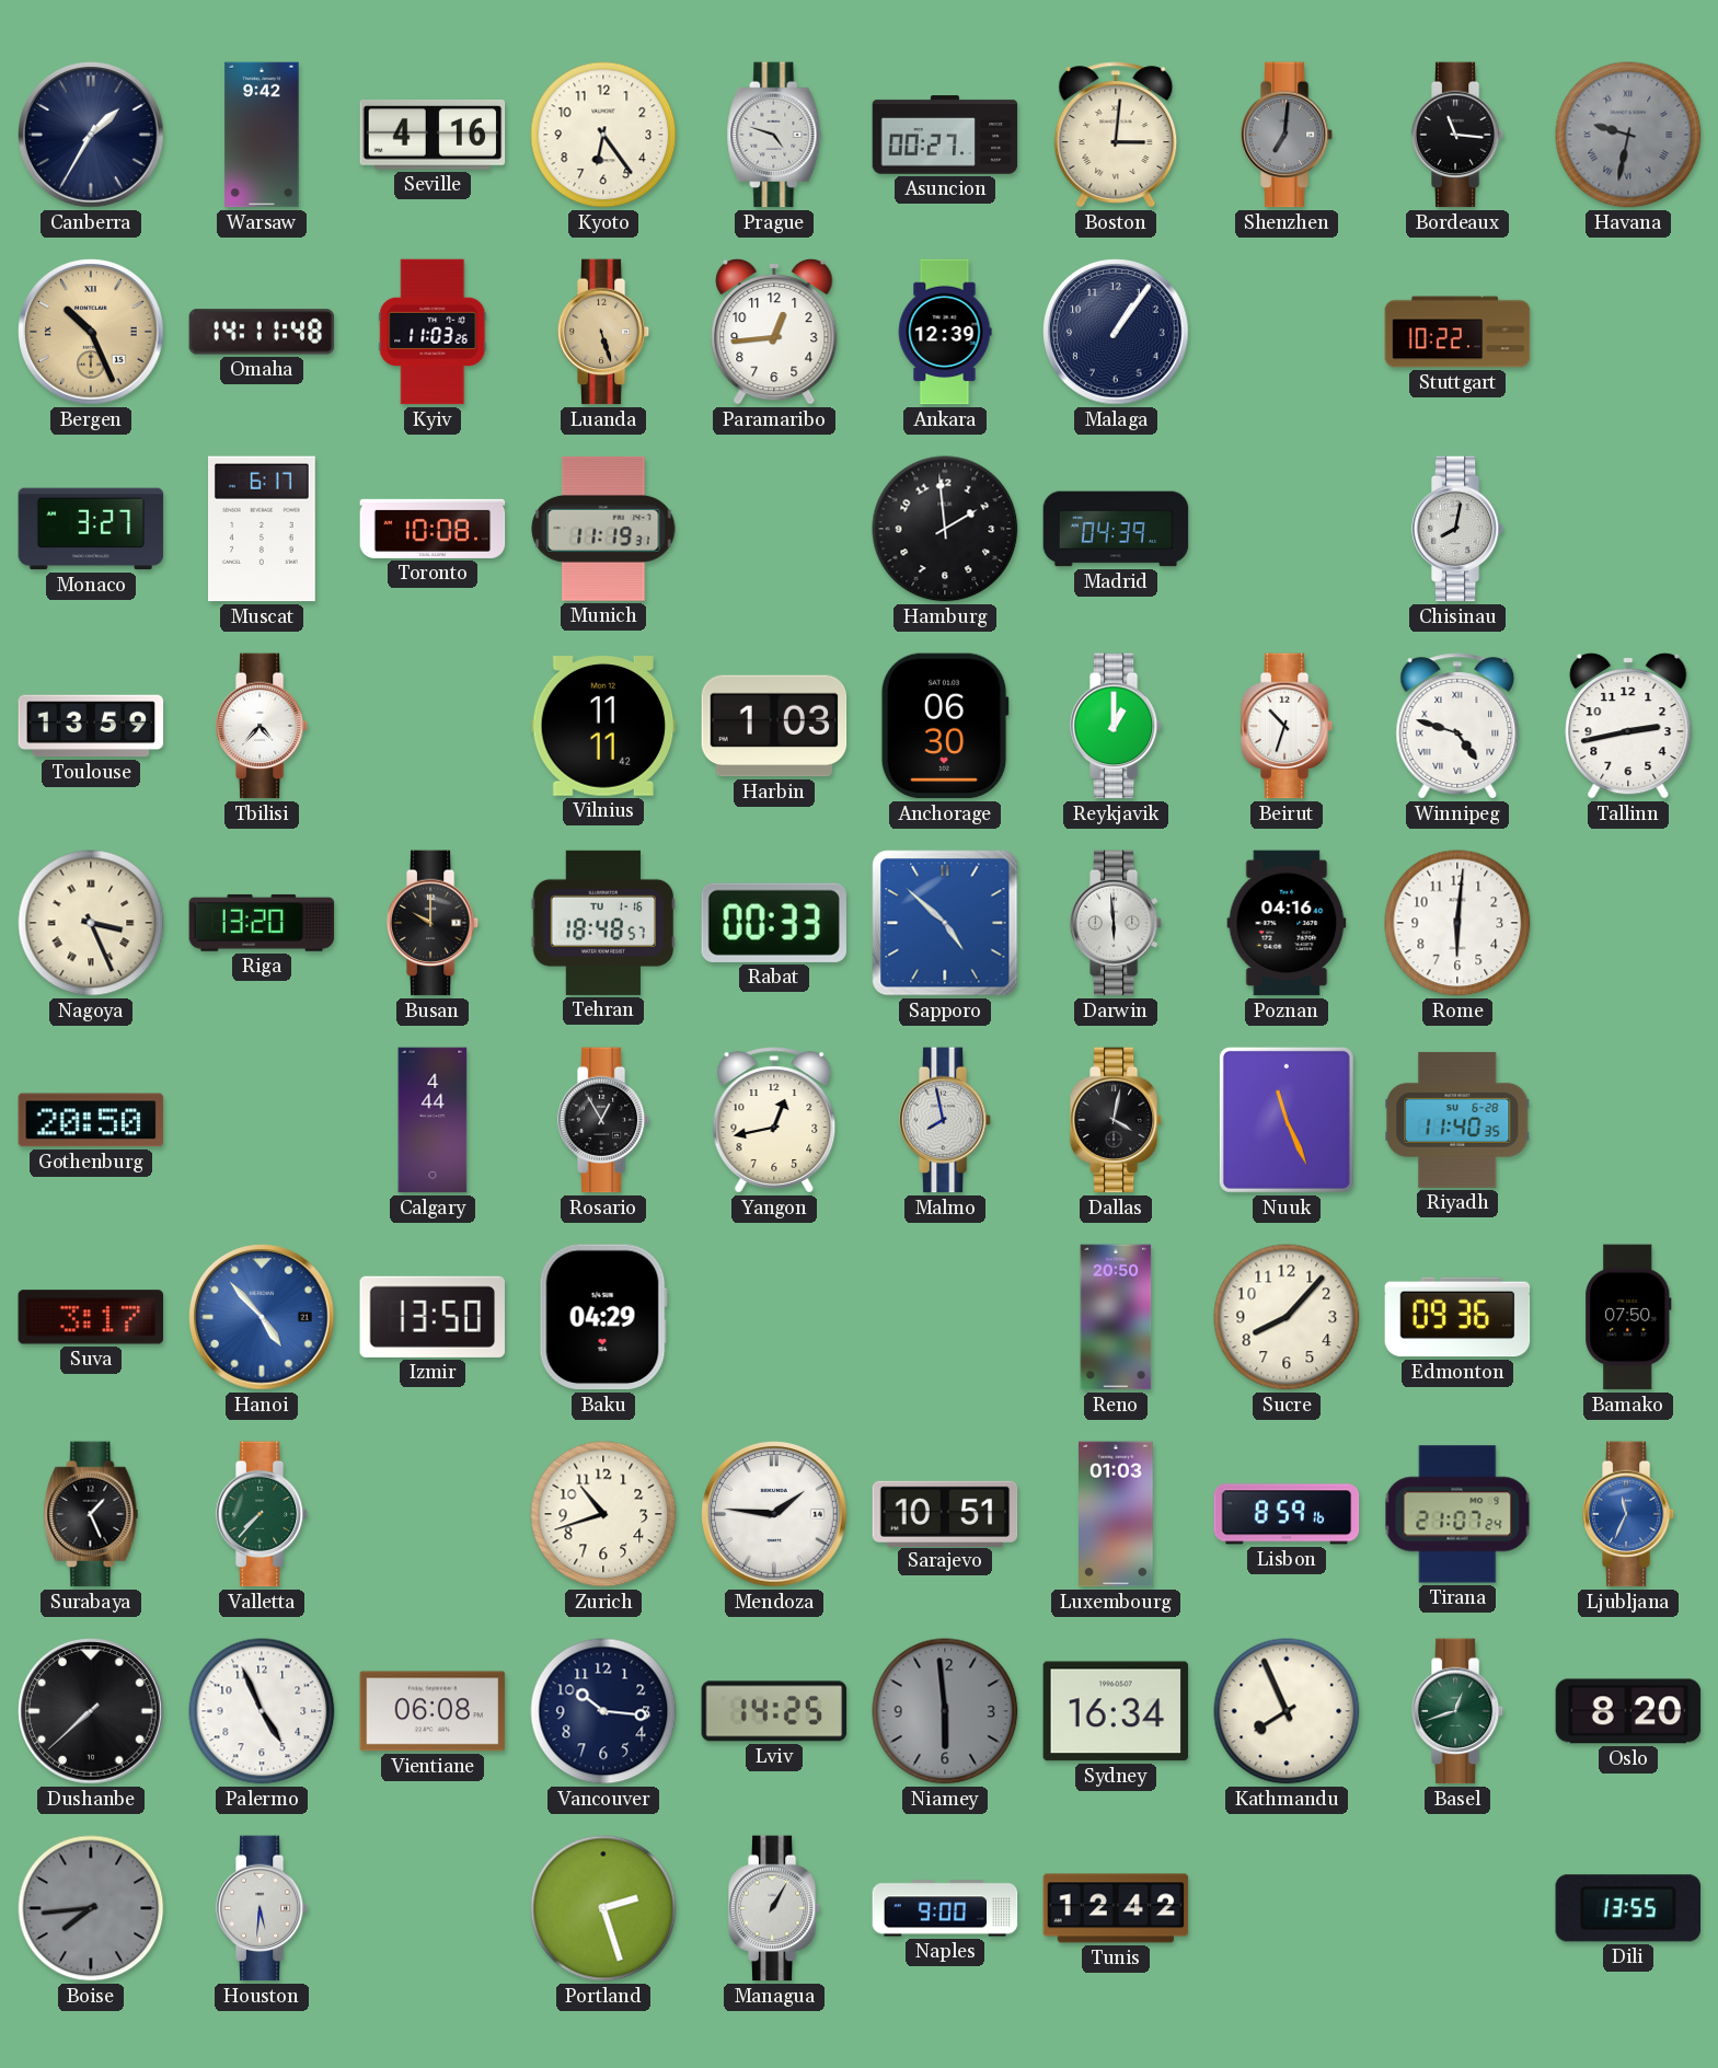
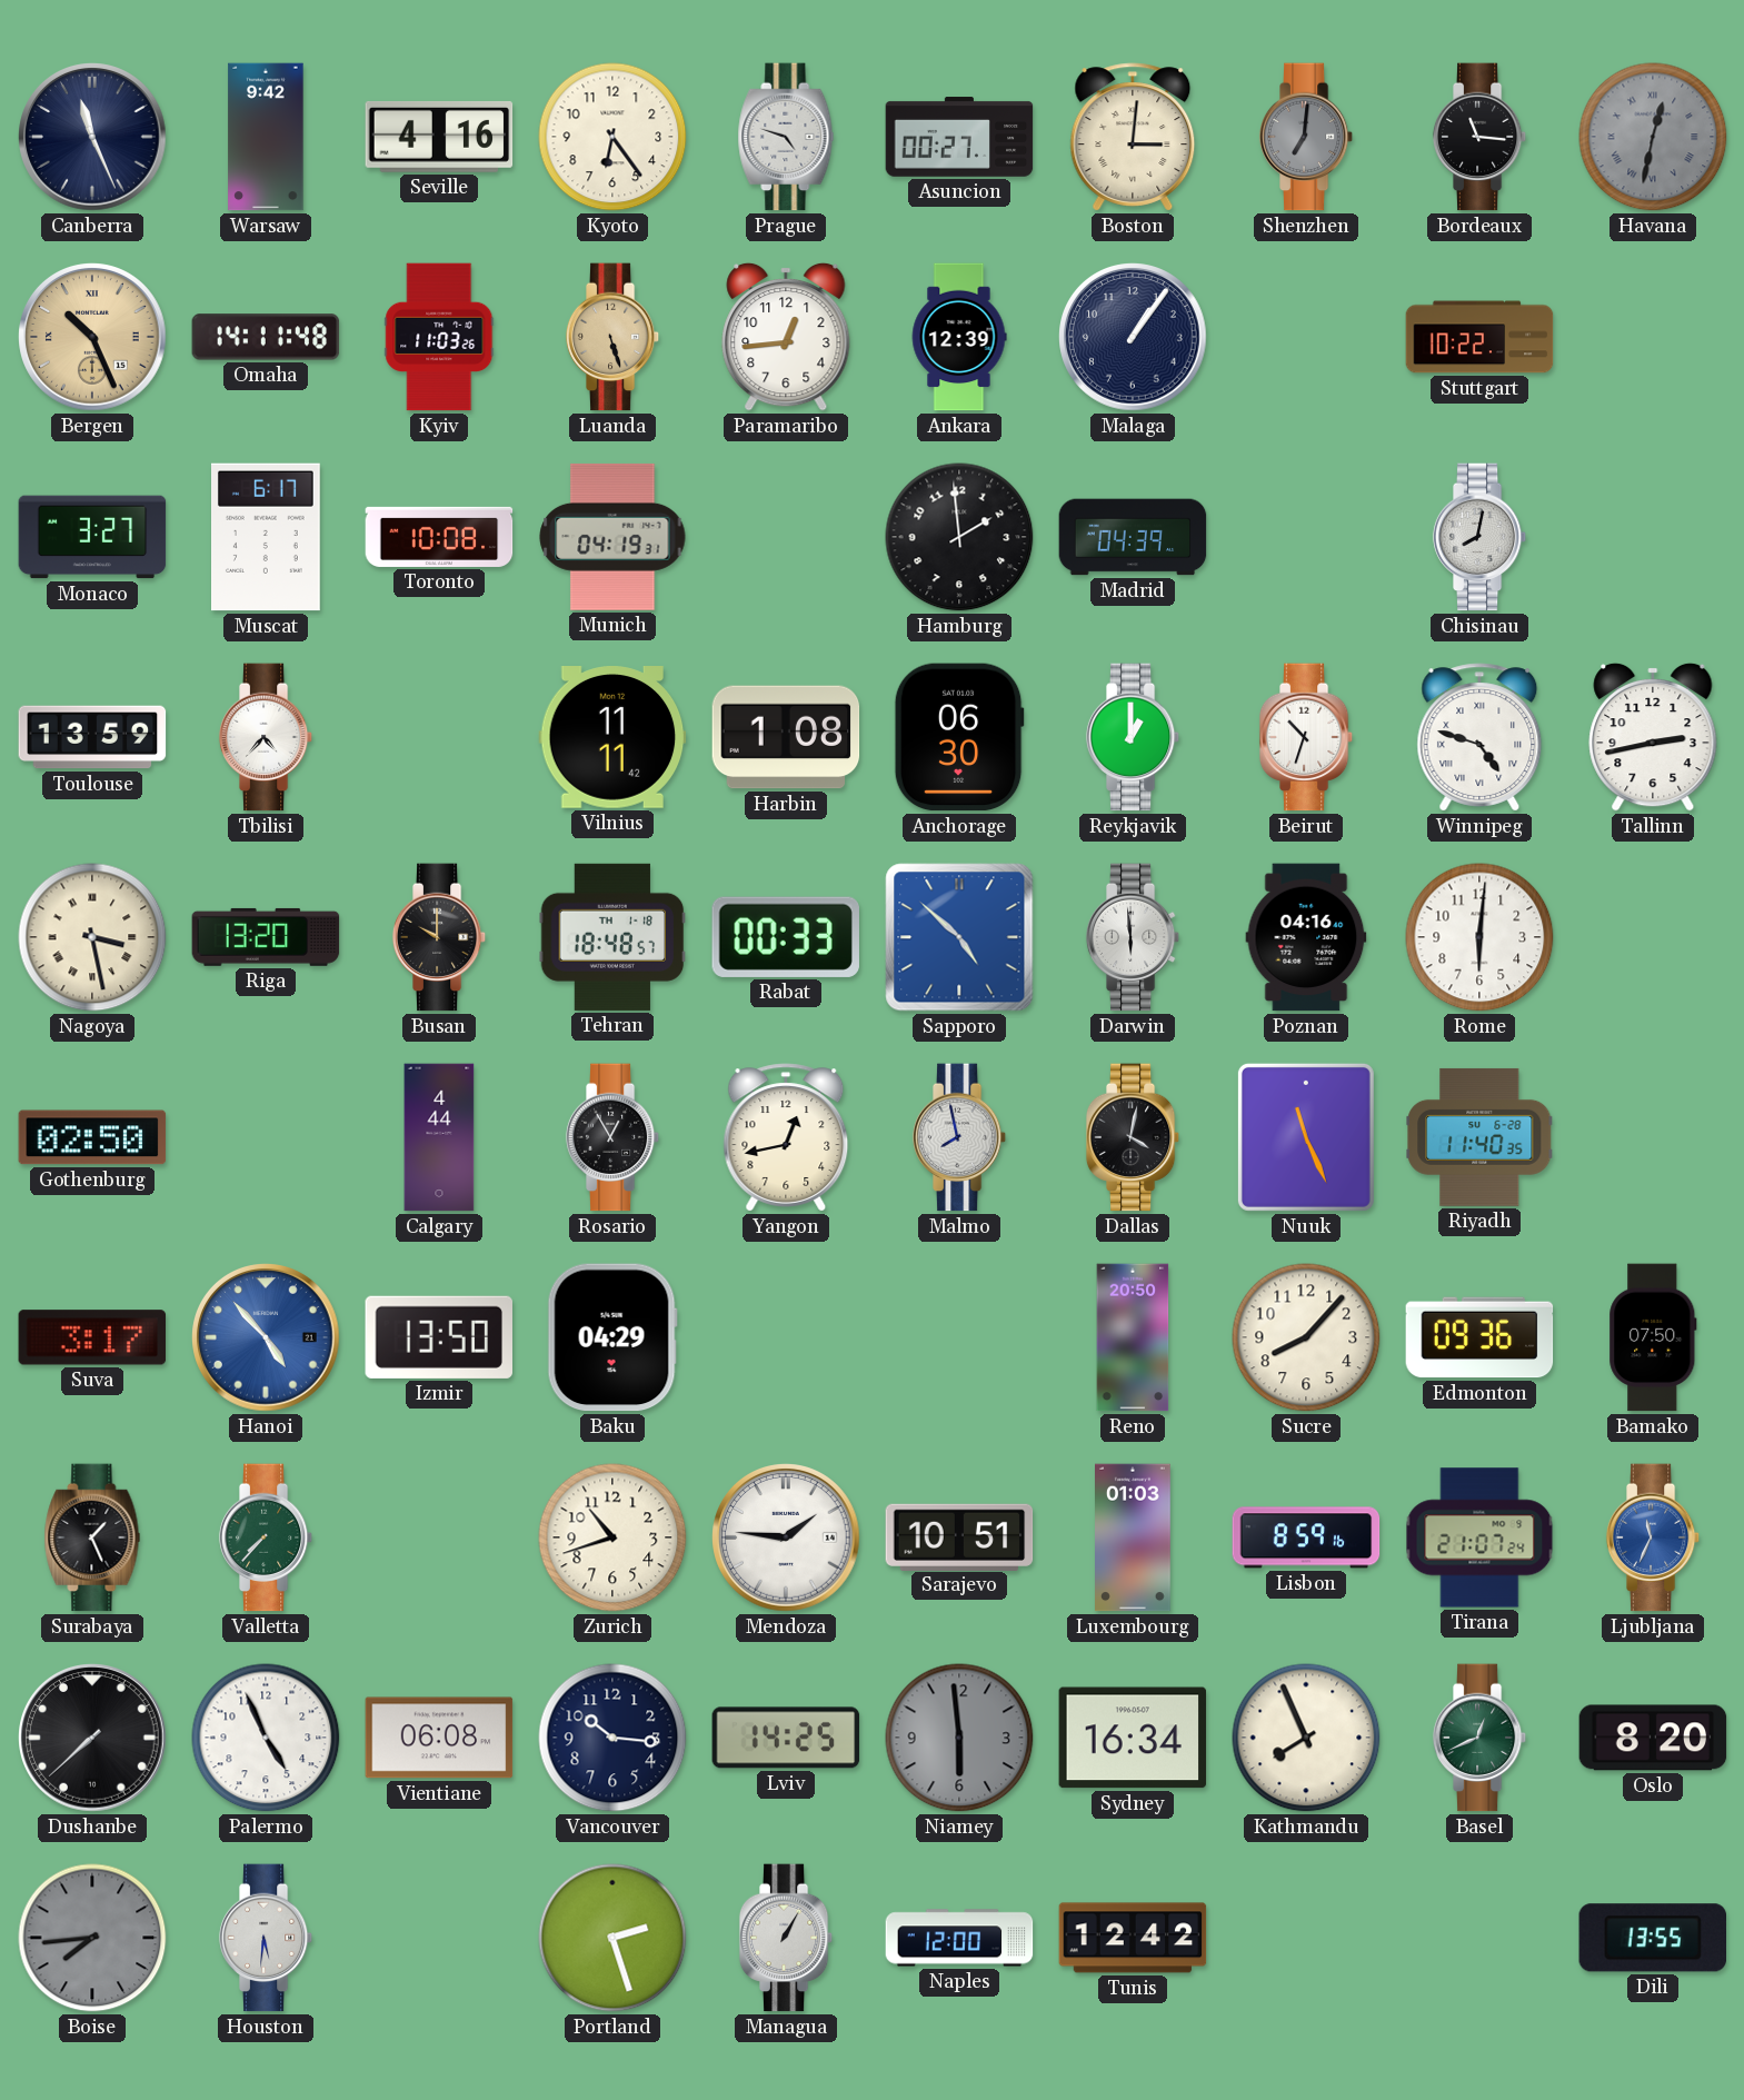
Canberra: 1:35 -> 11:26 (92, 137)
Havana: 9:32 -> 12:32 (1653, 137)
Munich: 11:19 -> 04:19 (612, 537)
Harbin: 1:03 -> 1:08 (786, 737)
Nagoya: 3:26 -> 3:28 (92, 937)
Tehran date: TU 1-16 -> TH 1-18 (612, 937)
Gothenburg: 20:50 -> 02:50 (92, 1137)
Basel: 12:42 -> 12:41 (1479, 1738)
Naples: 9:00 -> 12:00 (959, 1938)
